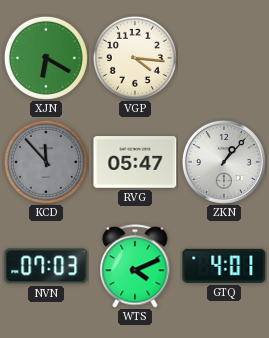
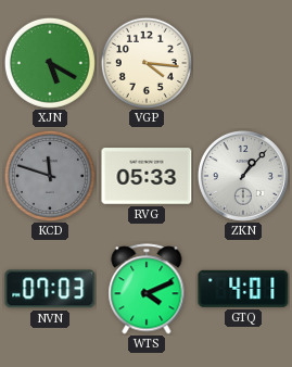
XJN: 6:20 -> 5:20 (50, 63)
KCD: 11:53 -> 11:48 (50, 176)
RVG: 05:47 -> 05:33 (147, 176)
